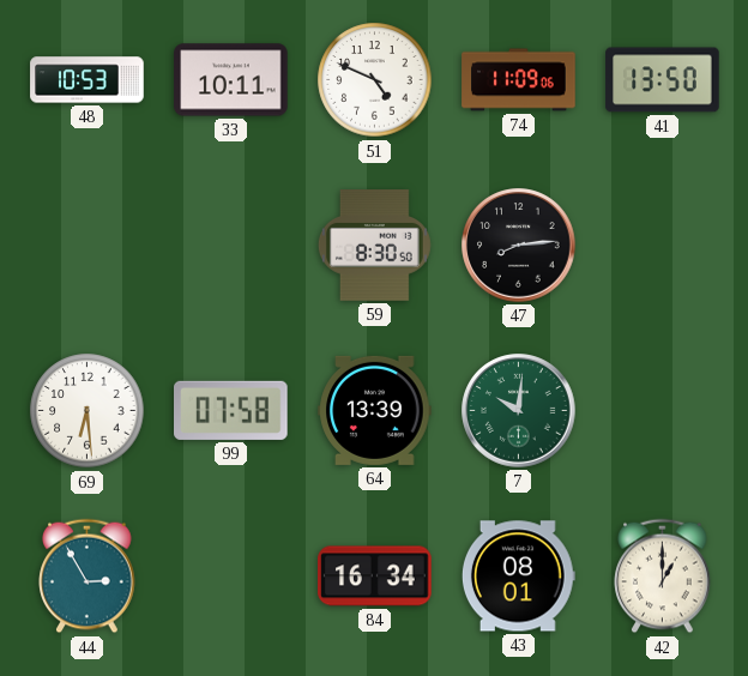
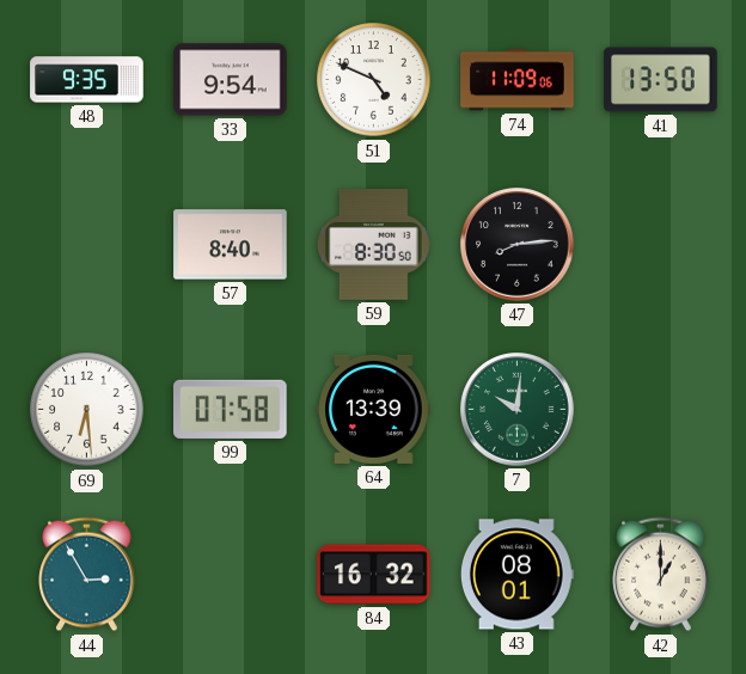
48: 10:53 -> 9:35 (87, 80)
33: 10:11 -> 9:54 (231, 80)
57: none -> 8:40 (231, 245)
84: 16:34 -> 16:32 (374, 575)
